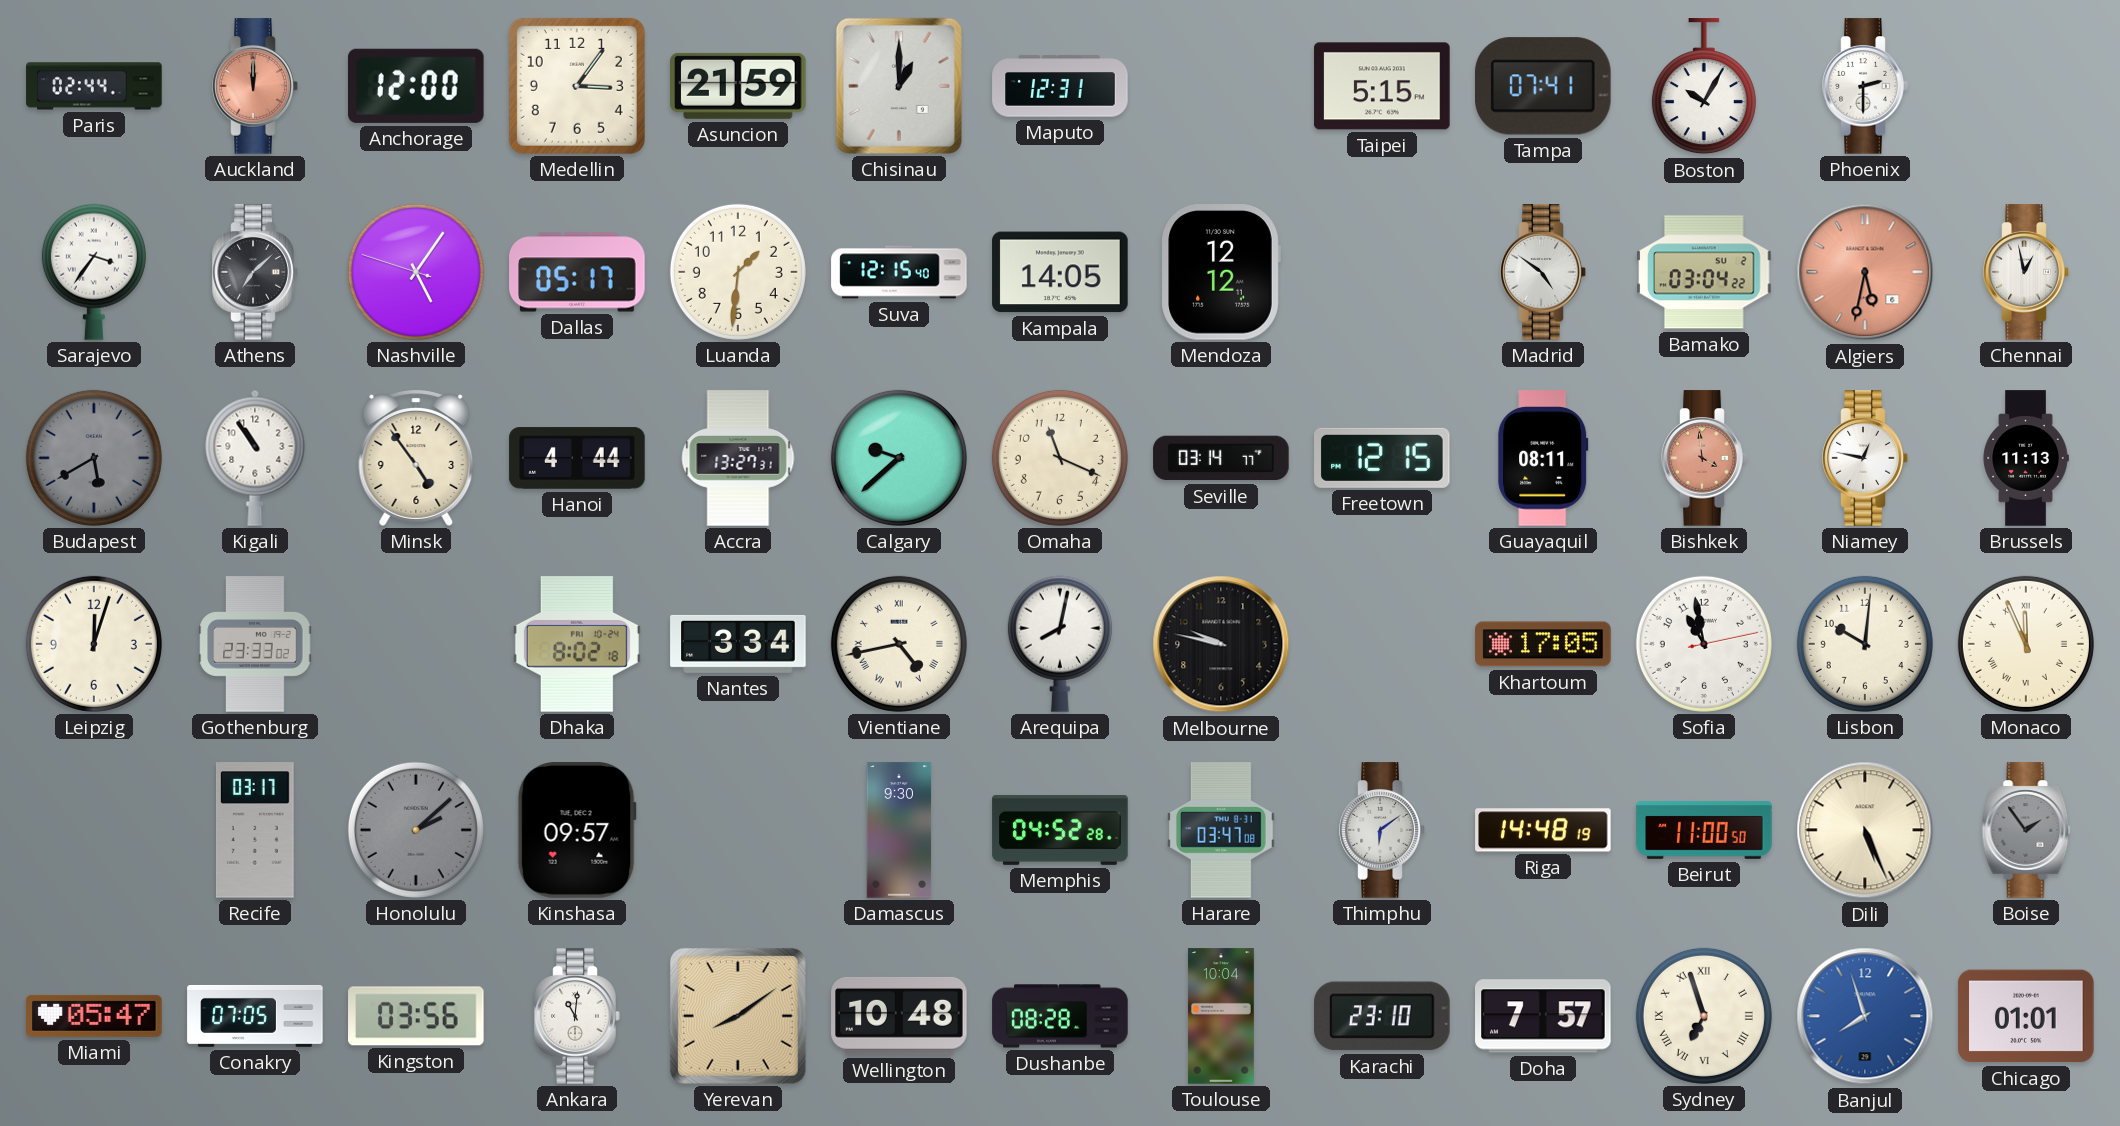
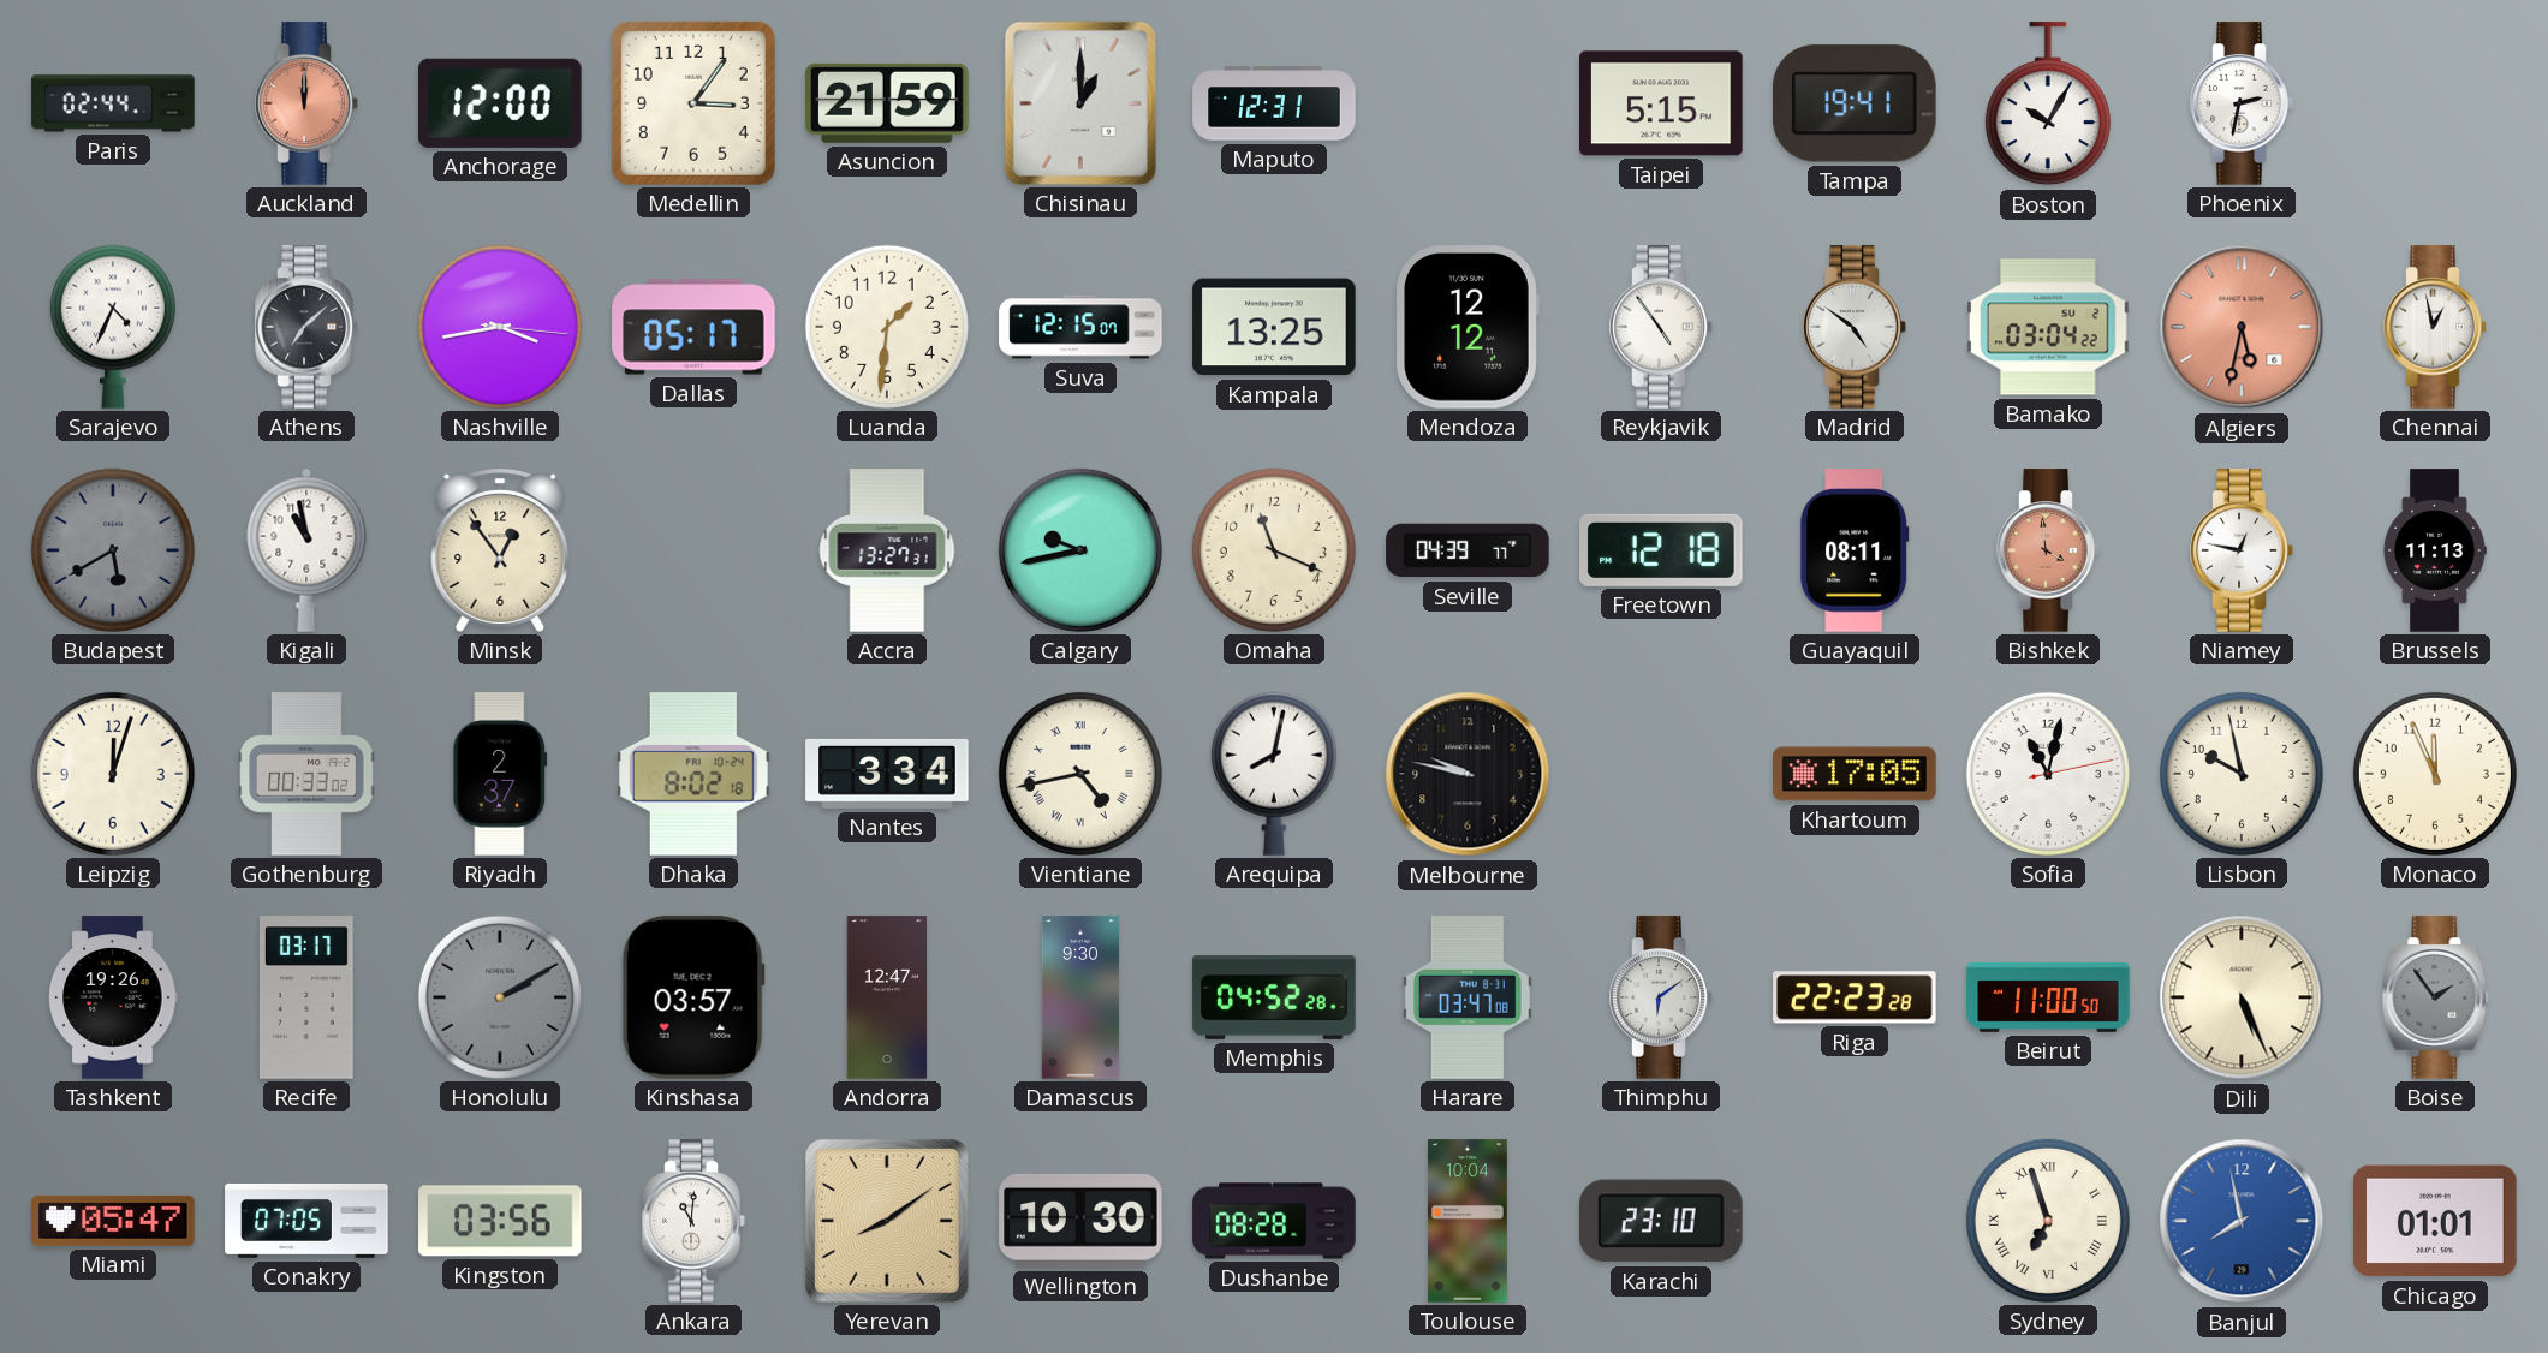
Tampa: 07:41 -> 19:41 (1856, 103)
Phoenix: 2:30 -> 2:32 (2242, 103)
Sarajevo: 3:36 -> 4:34 (113, 327)
Nashville: 5:05 -> 3:43 (500, 327)
Suva: 12:15:40 -> 12:15:07 (1080, 327)
Kampala: 14:05 -> 13:25 (1274, 327)
Reykjavik: none -> 4:54 (1661, 327)
Kigali: 10:54 -> 10:58 (306, 550)
Minsk: 4:54 -> 12:54 (500, 550)
Hanoi: 4:44 -> none (577, 458)
Calgary: 9:38 -> 9:43 (1080, 550)
Seville: 03:14 -> 04:39 (1468, 550)
Freetown: 12:15 -> 12:18 (1661, 550)
Gothenburg: 23:33 -> 00:33 (306, 774)
Riyadh: none -> 2:37 (500, 774)
Sofia: 10:58 -> 11:02 (2048, 774)
Lisbon: 10:01 -> 9:58 (2242, 774)
Monaco numerals: Roman -> Arabic (2435, 774)
Tashkent: none -> 19:26 (113, 997)
Honolulu: 2:08 -> 2:10 (500, 997)
Kinshasa: 09:57 -> 03:57 (693, 997)
Andorra: none -> 12:47 (887, 997)
Riga: 14:48 -> 22:23 (1855, 997)
Wellington: 10:48 -> 10:30 (1080, 1221)
Doha: 7:57 -> none (1543, 1016)
Banjul: 7:57 -> 7:58 (2242, 1221)
